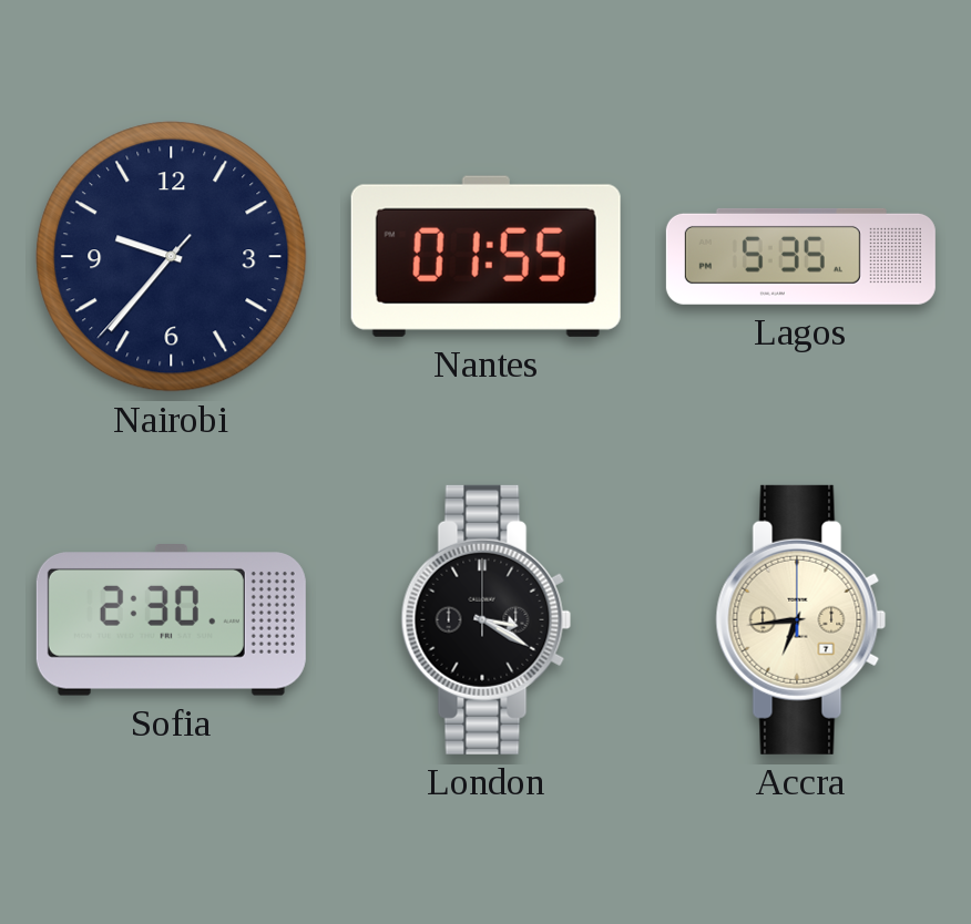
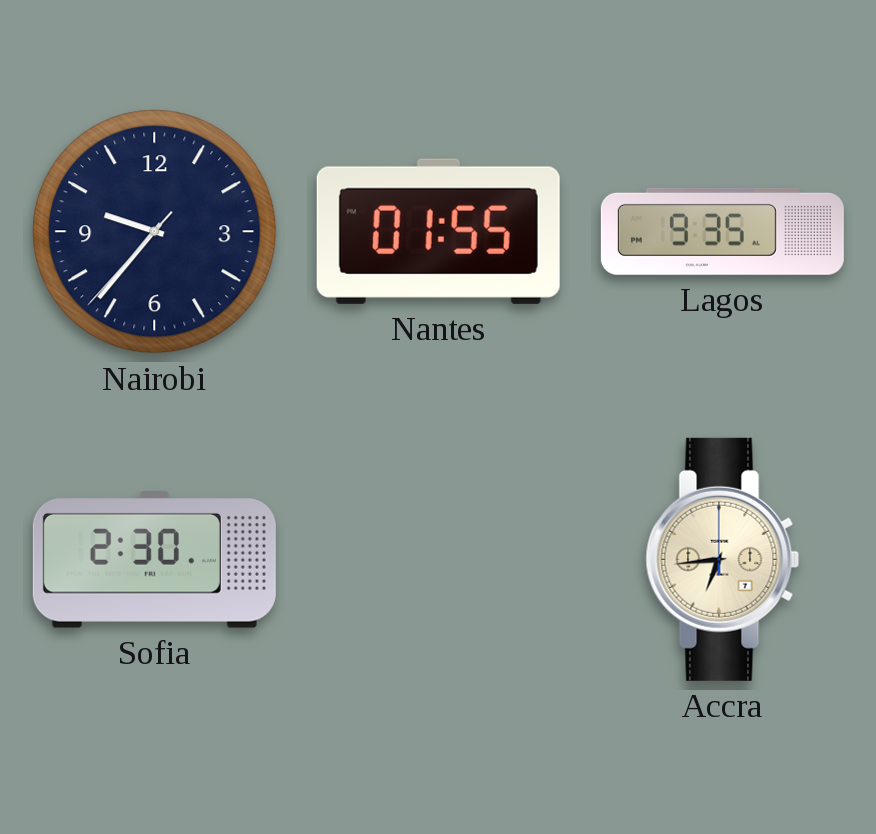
Lagos: 5:35 -> 9:35 (722, 231)
London: 3:20 -> none (487, 619)
